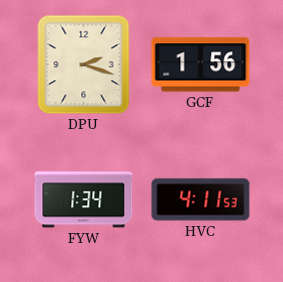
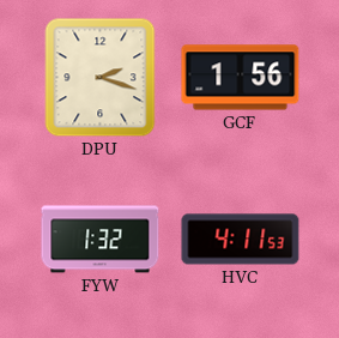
FYW: 1:34 -> 1:32 (101, 240)
